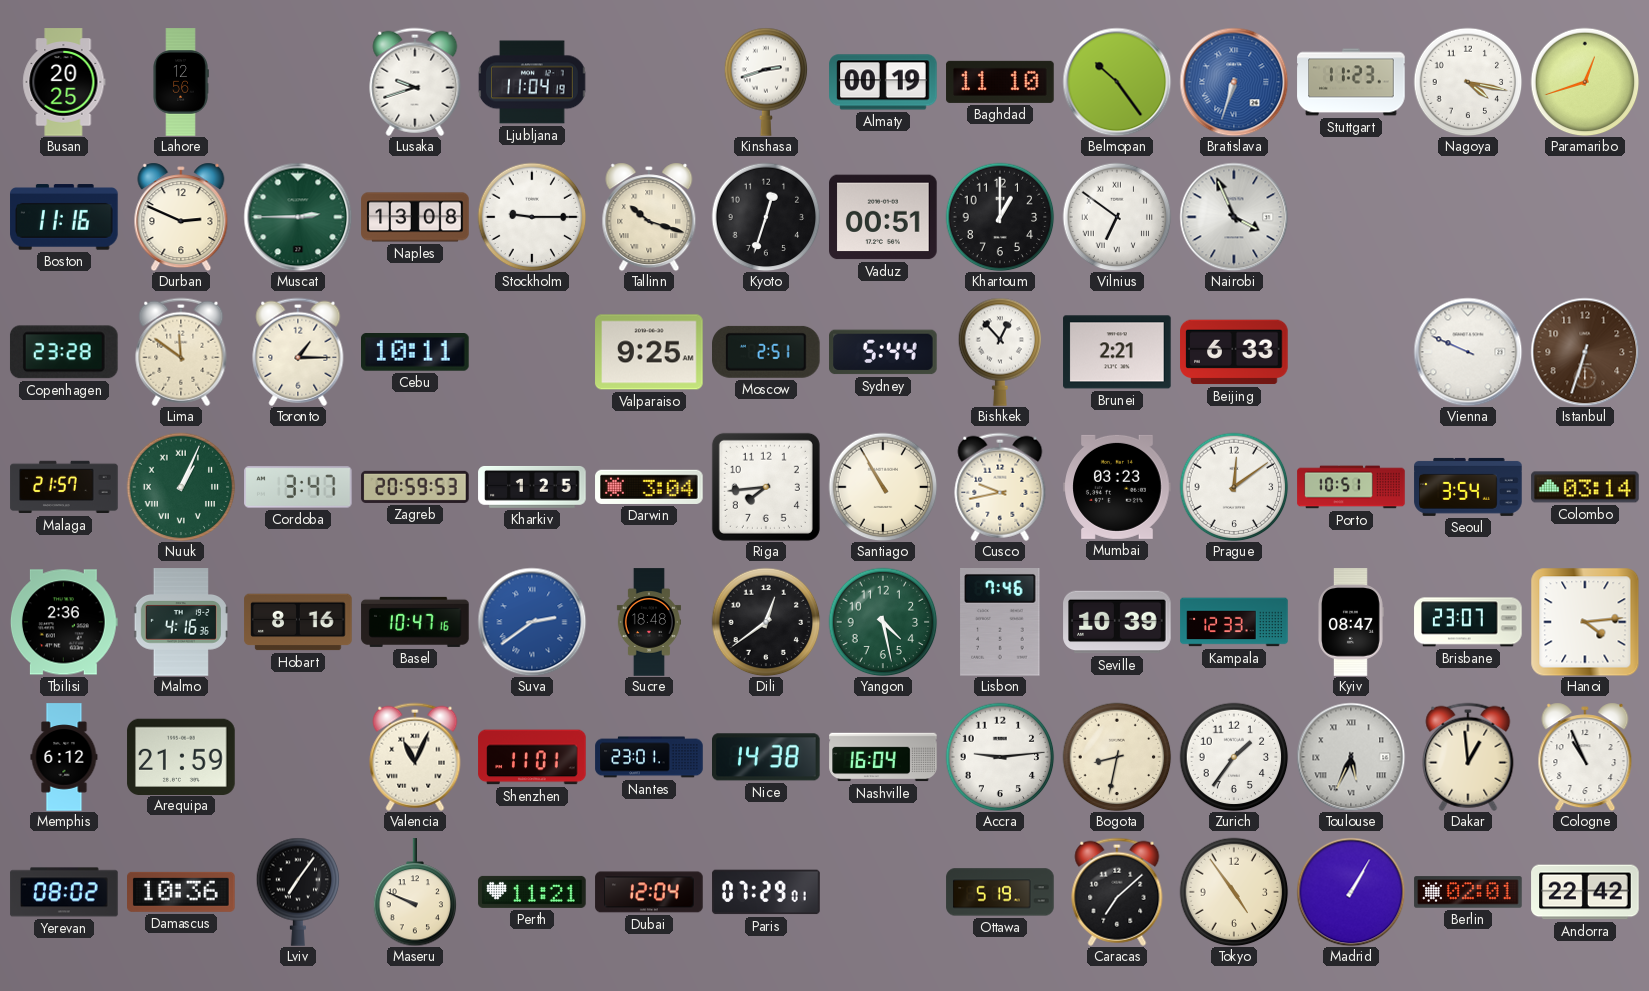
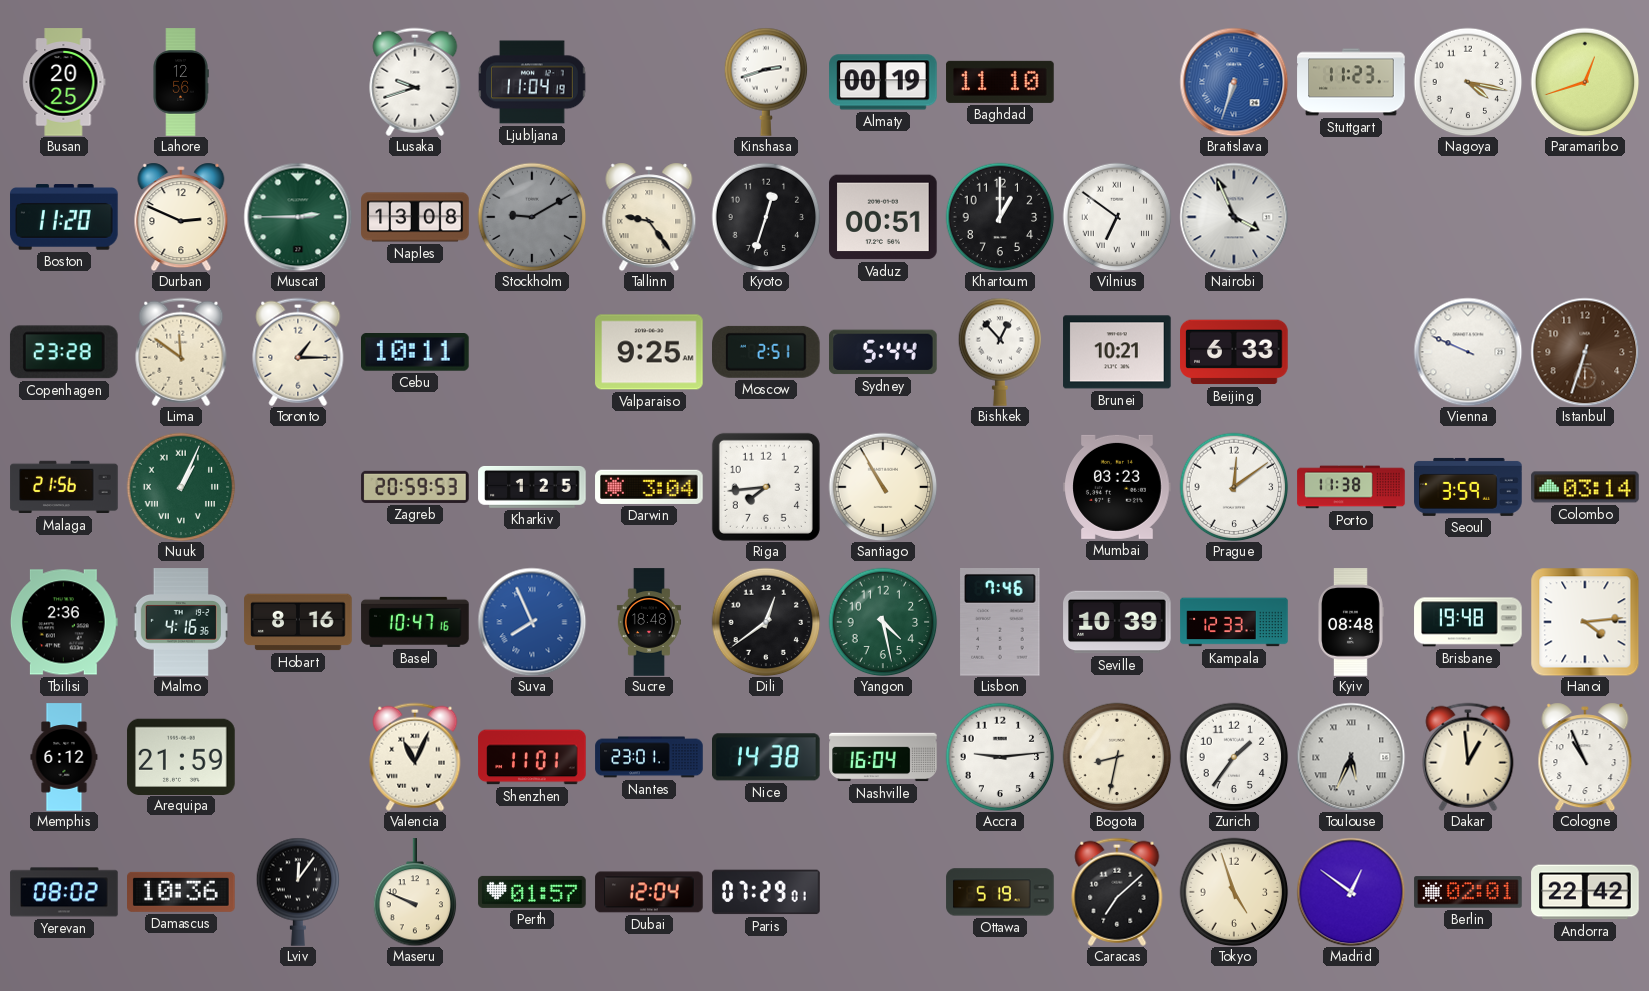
Belmopan: 10:24 -> none (1117, 82)
Boston: 11:16 -> 11:20 (64, 217)
Stockholm: 9:15 -> 9:10 (532, 217)
Stockholm dial: white -> grey (532, 217)
Tallinn: 10:18 -> 9:24 (649, 217)
Brunei: 2:21 -> 10:21 (1117, 352)
Malaga: 21:57 -> 21:56 (64, 487)
Cordoba: 3:47 -> none (298, 487)
Cusco: 9:43 -> none (1000, 487)
Porto: 10:51 -> 11:38 (1351, 487)
Seoul: 3:54 -> 3:59 (1468, 487)
Suva: 2:39 -> 7:56 (532, 622)
Kyiv: 08:47 -> 08:48 (1351, 622)
Brisbane: 23:07 -> 19:48 (1468, 622)
Lviv: 7:06 -> 12:06 (298, 892)
Perth: 11:21 -> 01:57 (532, 892)
Tokyo: 4:54 -> 4:57 (1234, 892)
Madrid: 1:05 -> 12:51 (1351, 892)
